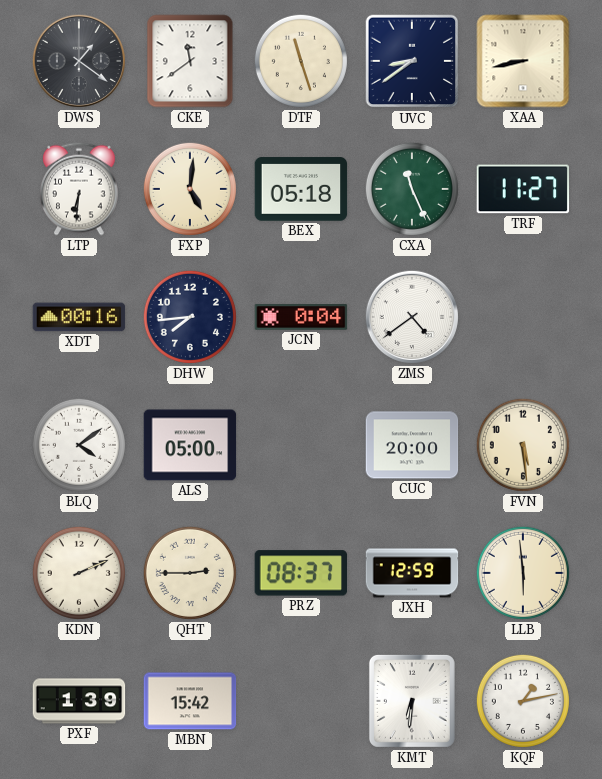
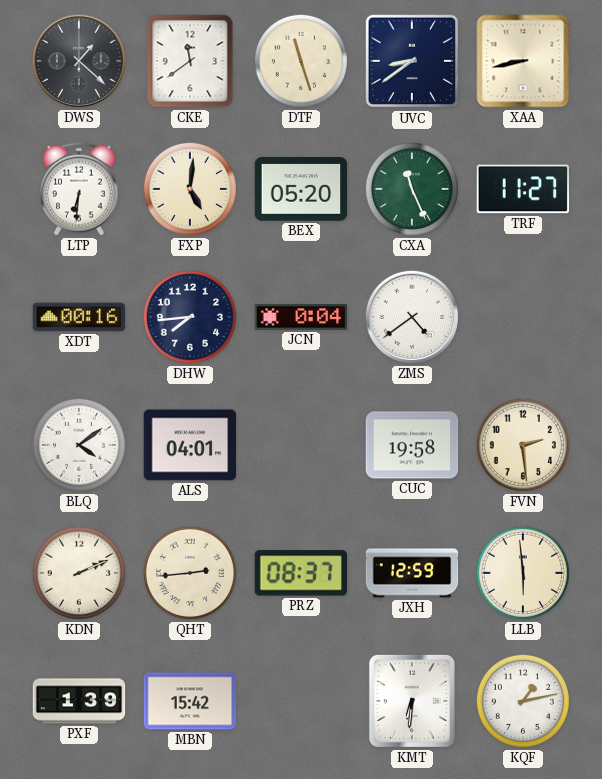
DWS: 1:21 -> 1:22 (78, 61)
BEX: 05:18 -> 05:20 (301, 189)
ALS: 05:00 -> 04:01 (190, 445)
CUC: 20:00 -> 19:58 (412, 445)
FVN: 5:29 -> 2:29 (523, 445)
QHT: 2:45 -> 2:44 (190, 573)
